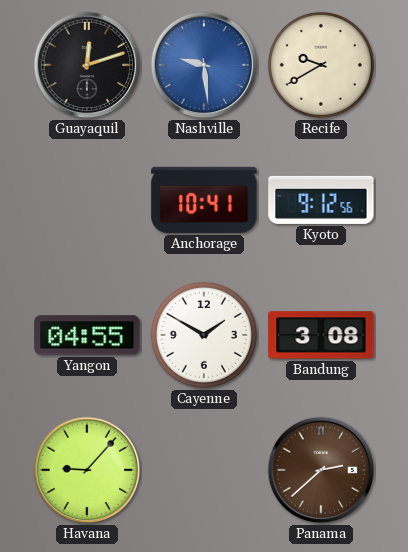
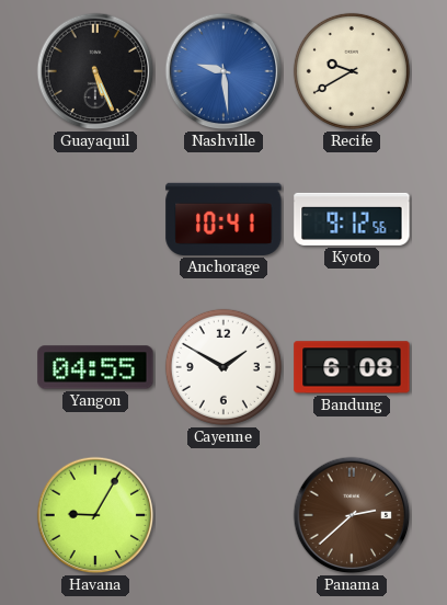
Guayaquil: 12:12 -> 5:26 (95, 71)
Bandung: 3:08 -> 6:08 (352, 367)
Havana: 9:07 -> 9:05 (95, 515)
